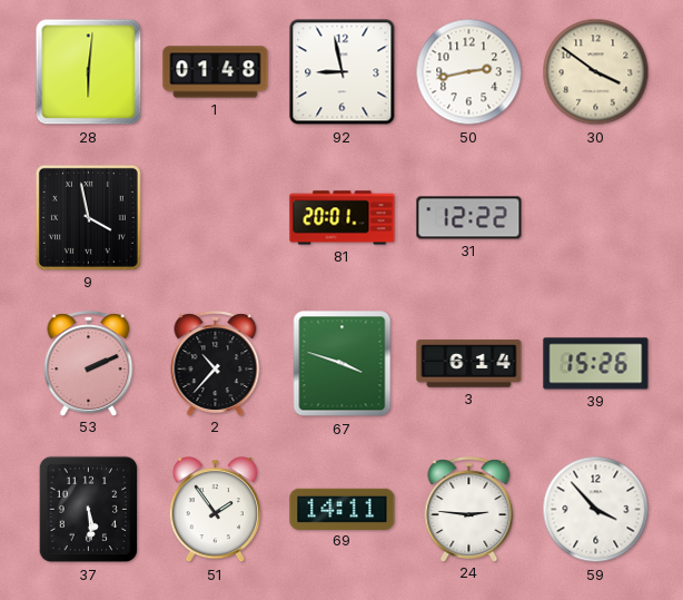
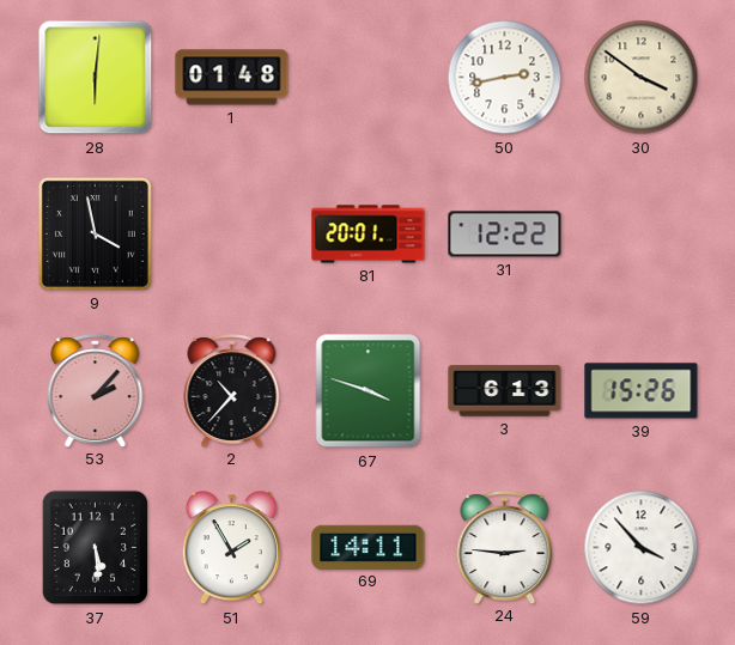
92: 8:58 -> none (343, 72)
53: 2:11 -> 2:07 (96, 390)
3: 6:14 -> 6:13 (505, 391)
51: 1:54 -> 1:55 (231, 548)
